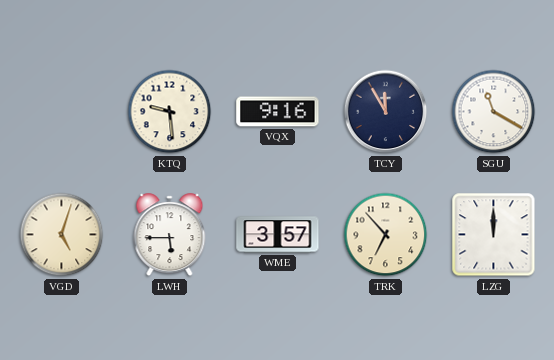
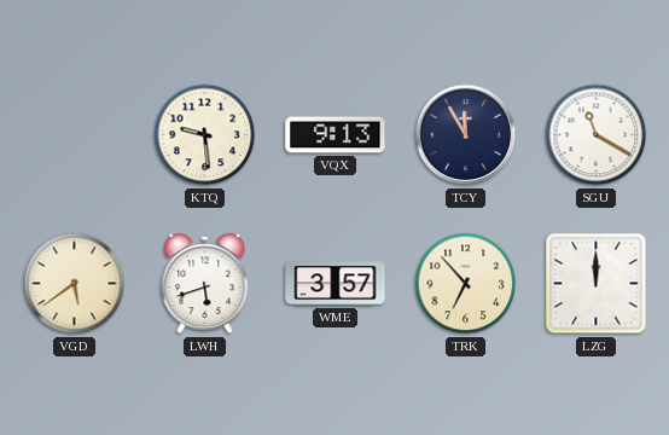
VQX: 9:16 -> 9:13 (336, 135)
VGD: 5:03 -> 5:39 (75, 284)
LWH: 5:45 -> 5:42 (205, 284)
